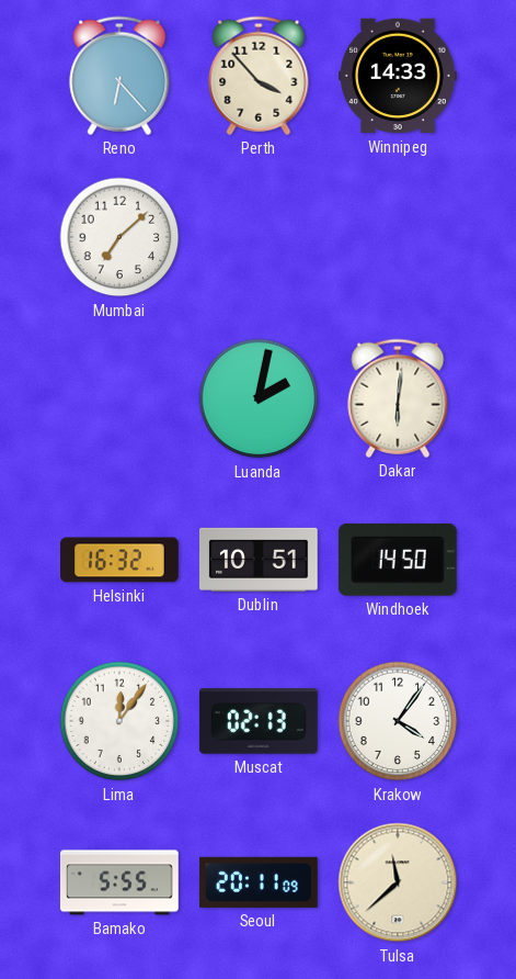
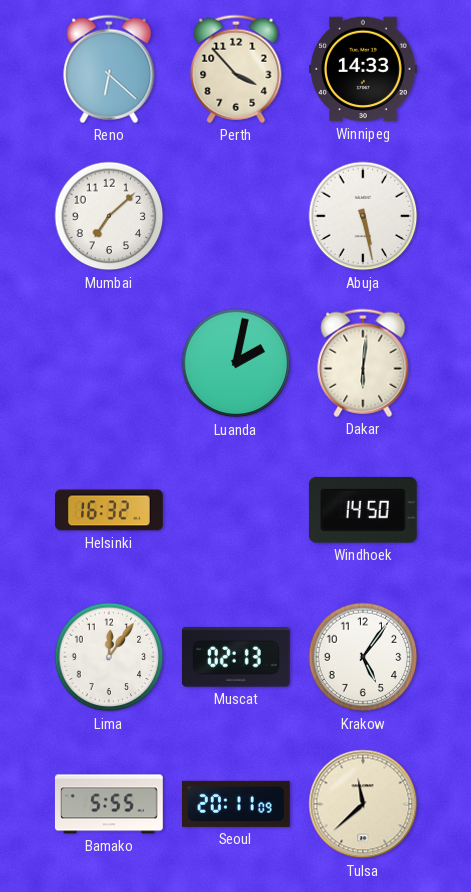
Reno: 6:23 -> 6:22 (109, 69)
Abuja: none -> 5:28 (363, 216)
Dublin: 10:51 -> none (259, 560)
Krakow: 4:06 -> 5:06 (363, 657)
